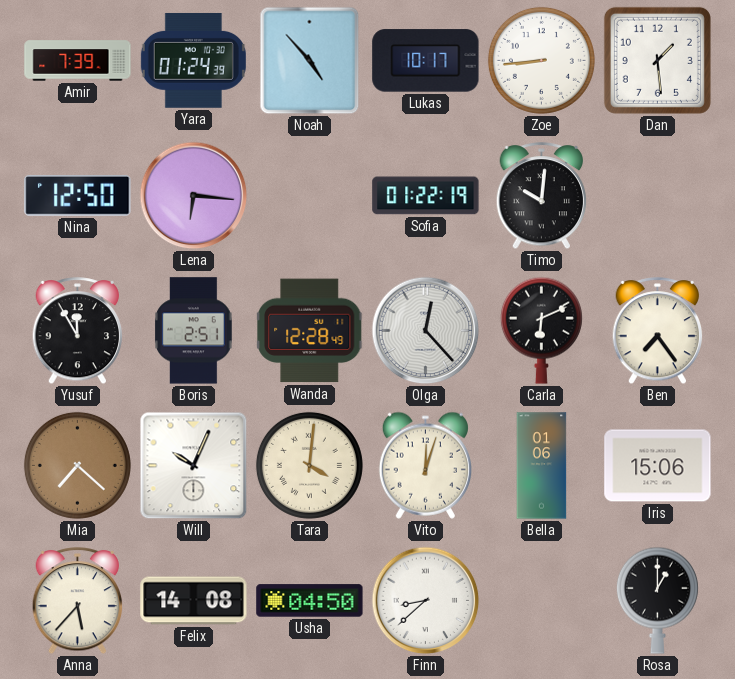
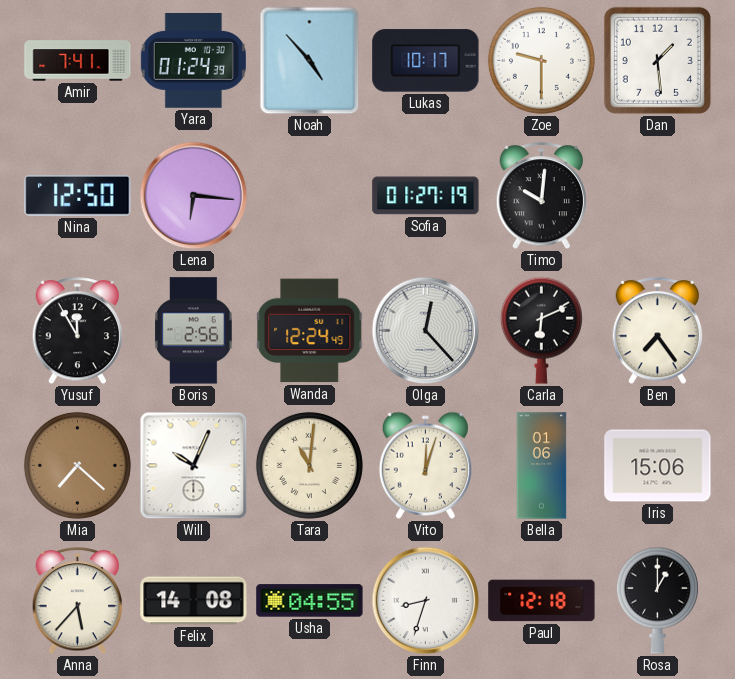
Amir: 7:39 -> 7:41 (78, 61)
Zoe: 8:44 -> 9:30 (541, 60)
Sofia: 01:22 -> 01:27 (426, 196)
Boris: 2:51 -> 2:56 (194, 331)
Wanda: 12:28 -> 12:24 (311, 331)
Tara: 4:01 -> 11:01 (309, 465)
Usha: 04:50 -> 04:55 (310, 601)
Finn: 8:38 -> 8:33 (426, 601)
Paul: none -> 12:18 (542, 601)
